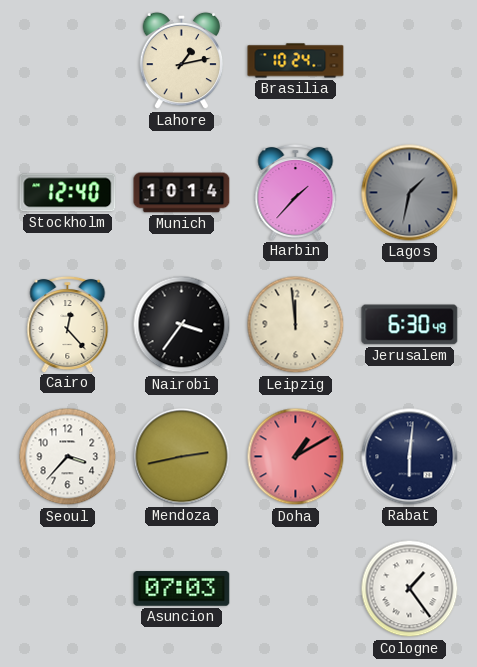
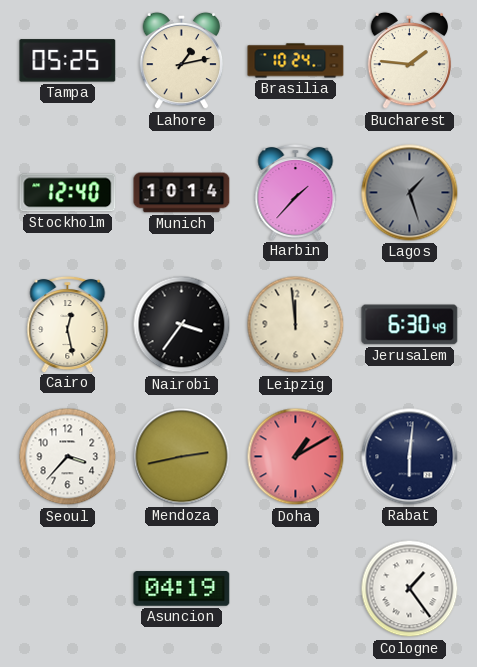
Tampa: none -> 05:25 (68, 61)
Bucharest: none -> 1:46 (410, 61)
Lagos: 1:32 -> 1:27 (410, 193)
Cairo: 12:23 -> 12:28 (68, 324)
Asuncion: 07:03 -> 04:19 (182, 589)
